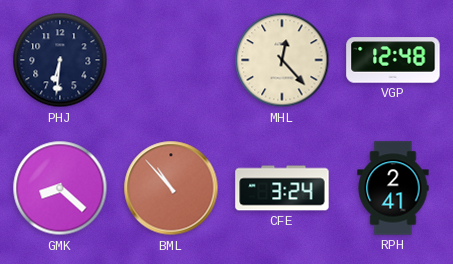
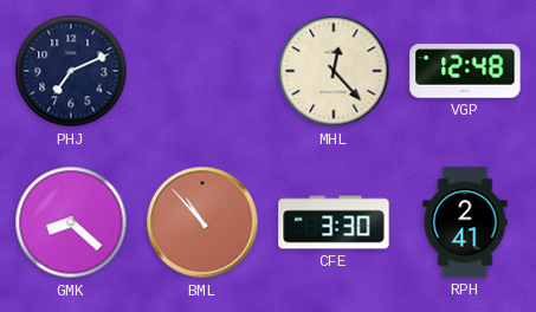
PHJ: 6:31 -> 7:11 (71, 71)
CFE: 3:24 -> 3:30 (334, 222)
